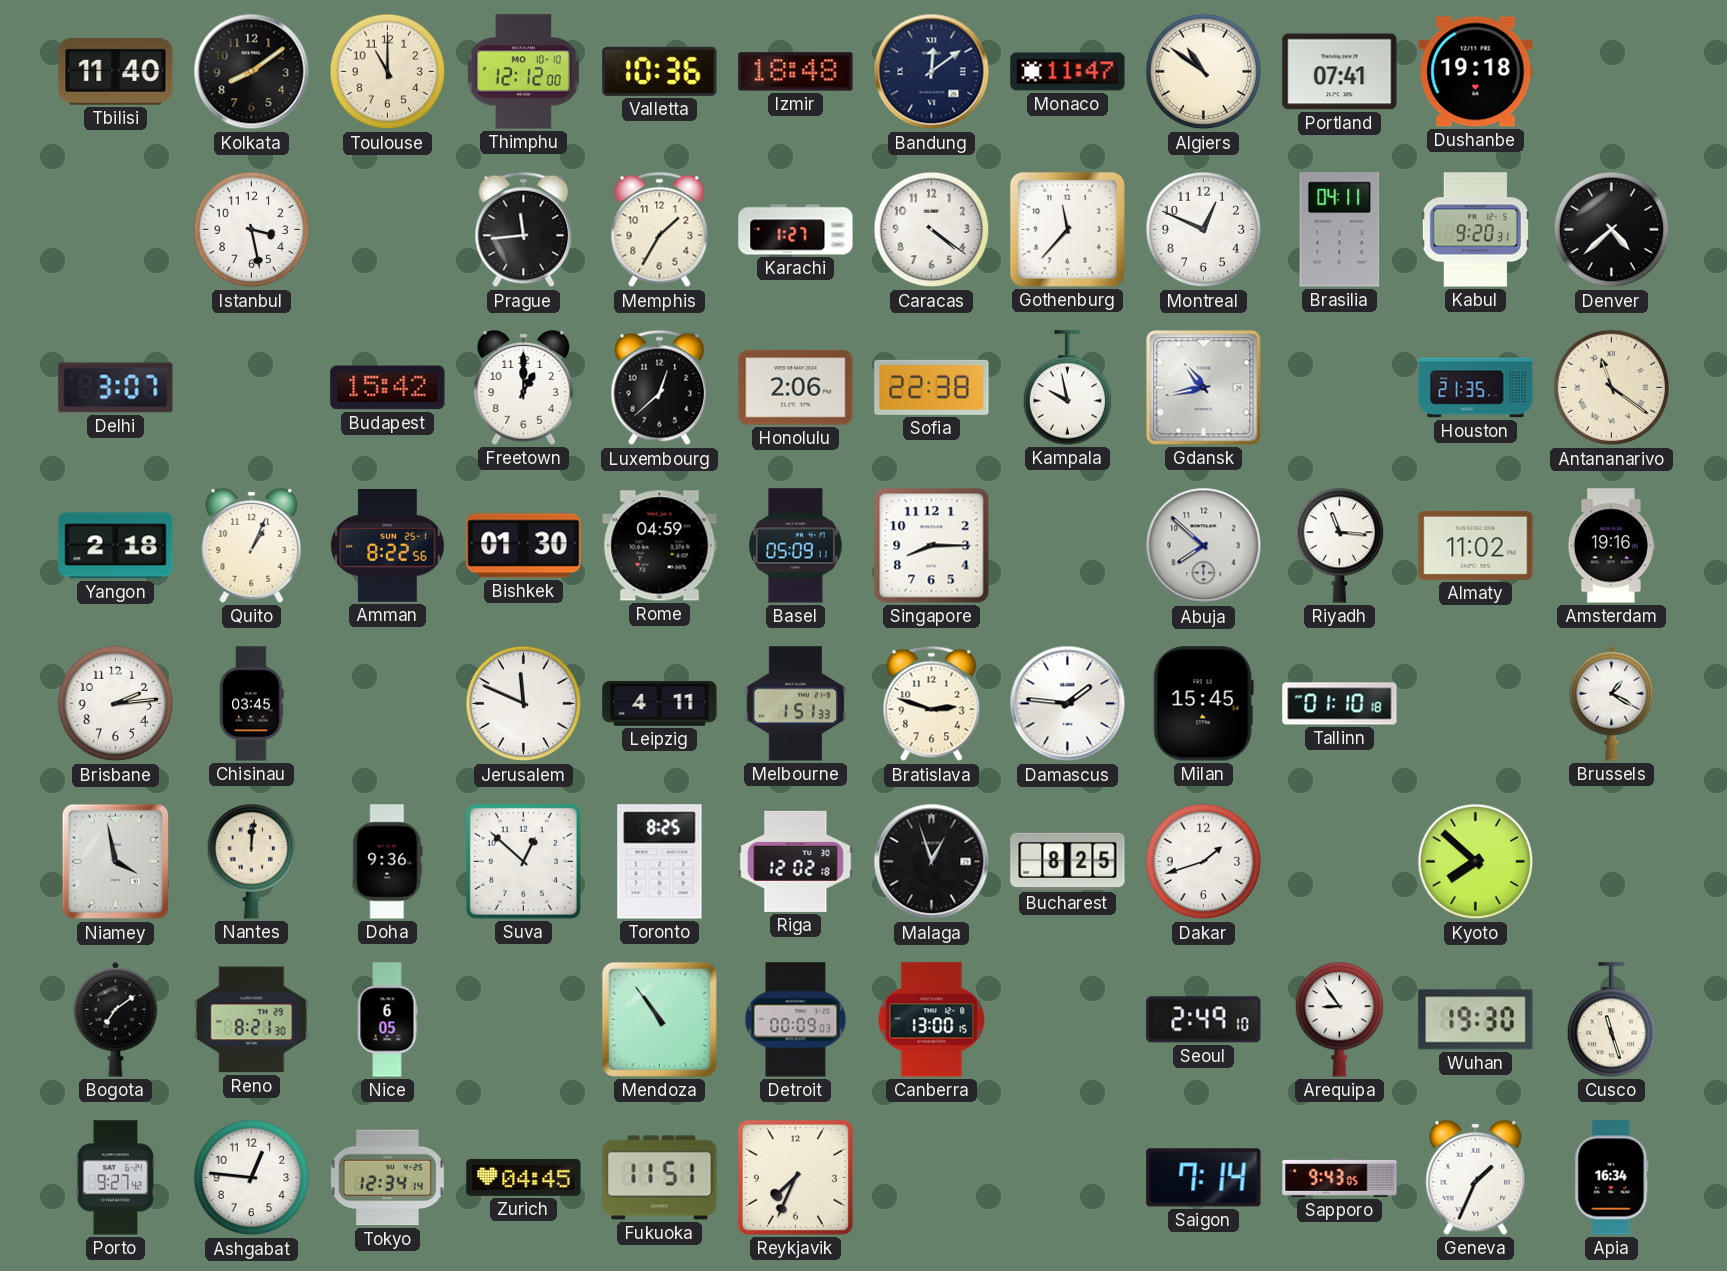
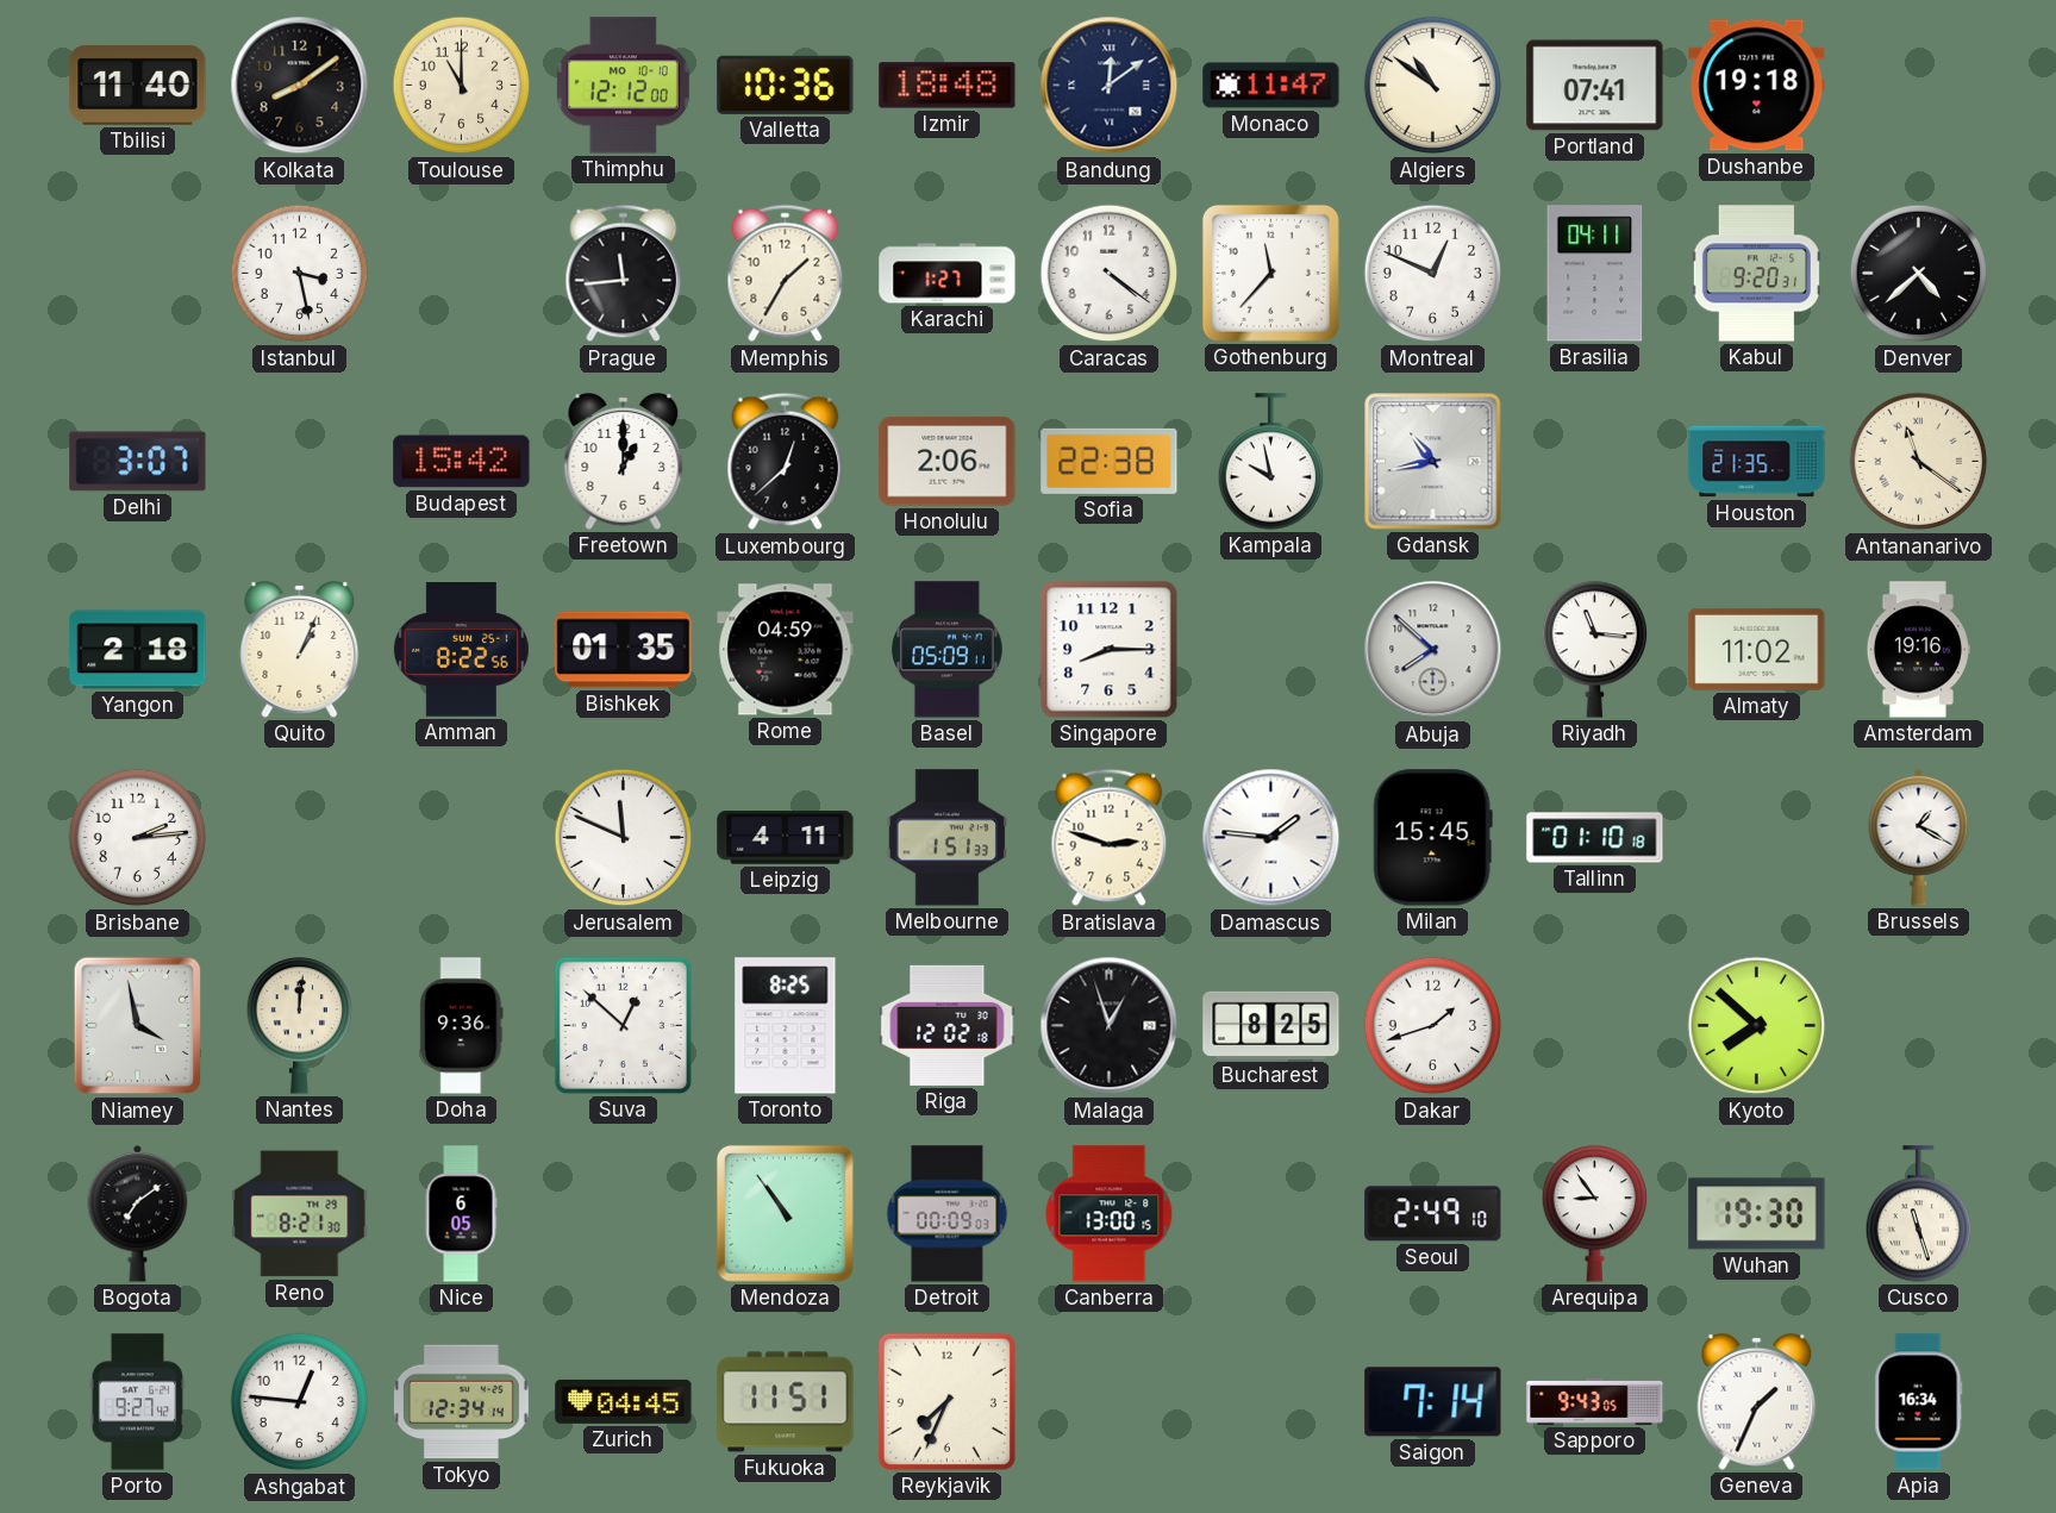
Bishkek: 01:30 -> 01:35 (624, 650)
Chisinau: 03:45 -> none (252, 704)
